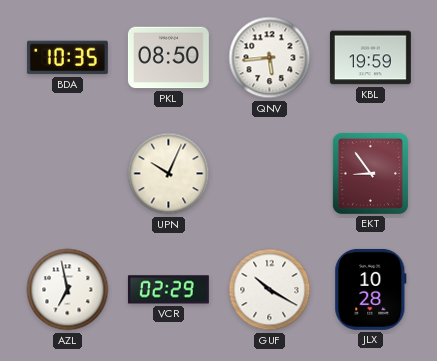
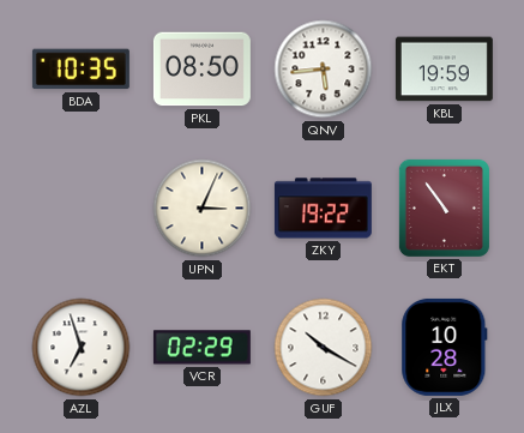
UPN: 10:04 -> 3:04 (203, 209)
ZKY: none -> 19:22 (323, 209)
EKT: 8:54 -> 10:54 (444, 208)
AZL: 6:58 -> 6:57 (82, 348)
